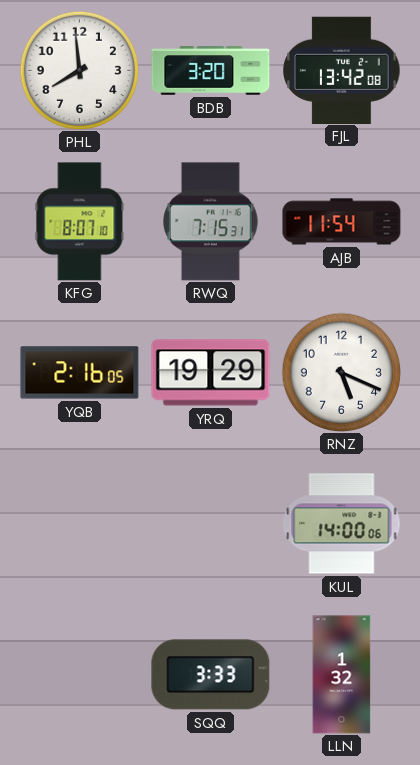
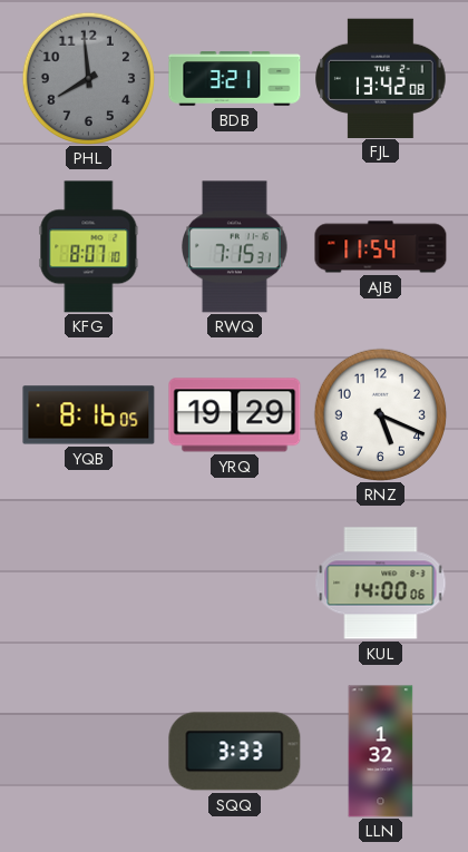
PHL dial: white -> grey (88, 78)
BDB: 3:20 -> 3:21 (235, 79)
YQB: 2:16 -> 8:16 (89, 415)
